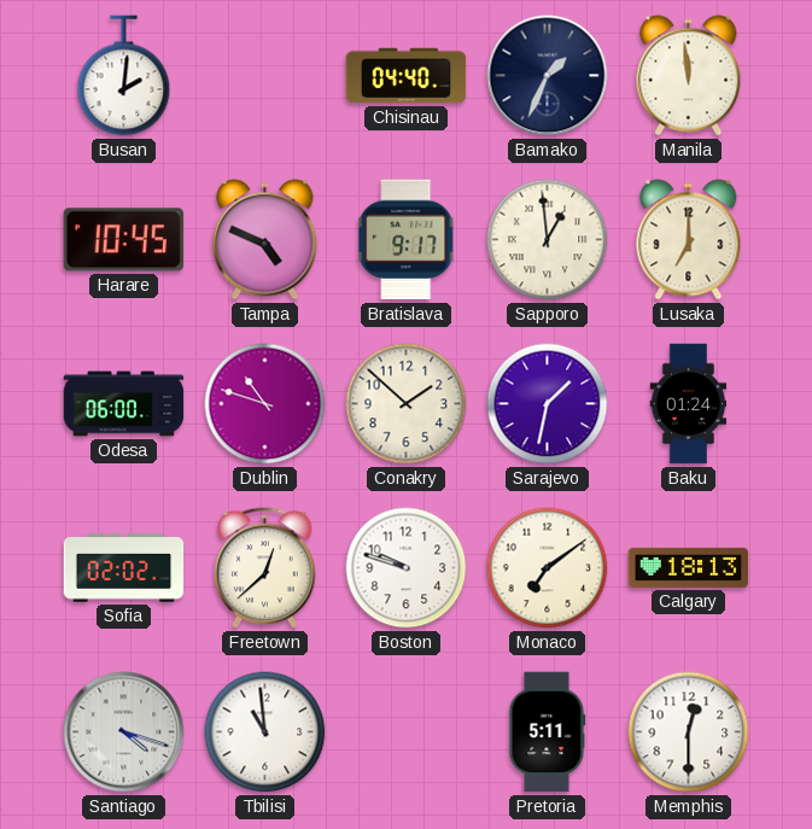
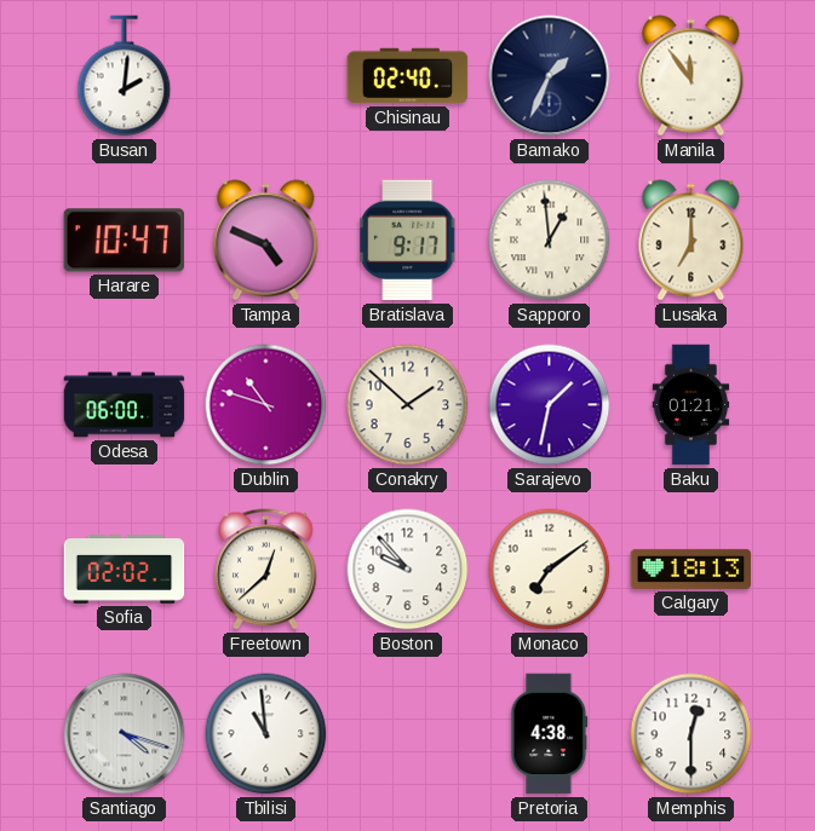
Chisinau: 04:40 -> 02:40 (408, 76)
Manila: 11:59 -> 11:54 (691, 76)
Harare: 10:45 -> 10:47 (125, 241)
Baku: 01:24 -> 01:21 (691, 405)
Boston: 9:48 -> 9:53 (408, 570)
Pretoria: 5:11 -> 4:38 (550, 734)
